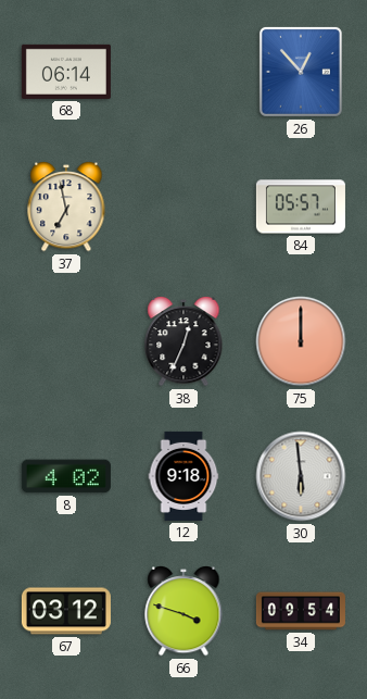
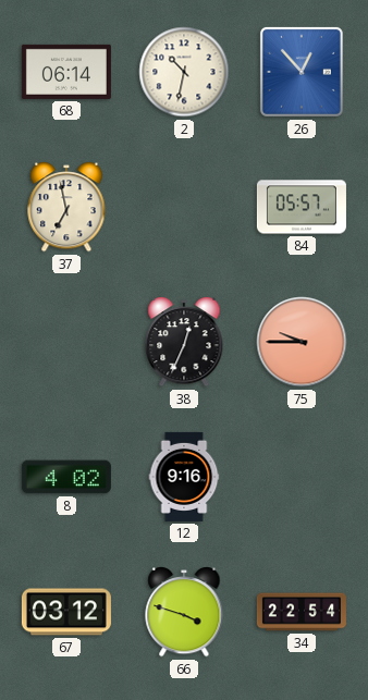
2: none -> 10:32 (184, 72)
75: 12:00 -> 9:45 (302, 342)
12: 9:18 -> 9:16 (184, 477)
30: 5:59 -> none (301, 476)
34: 09:54 -> 22:54 (302, 612)
